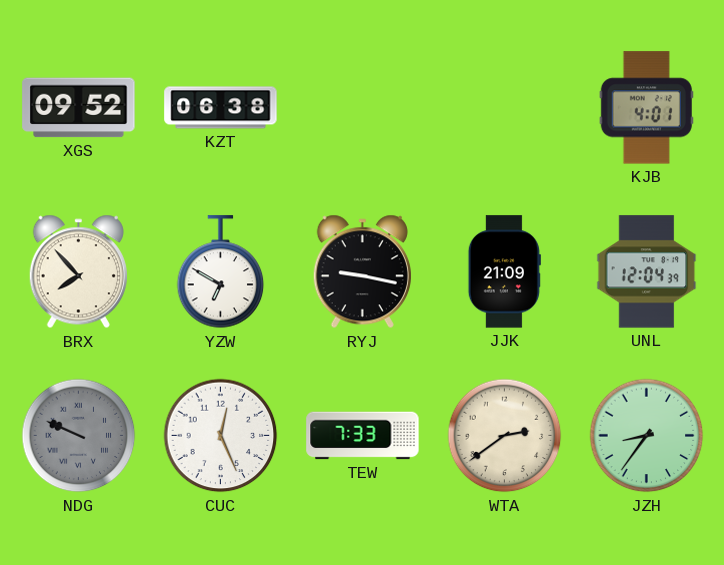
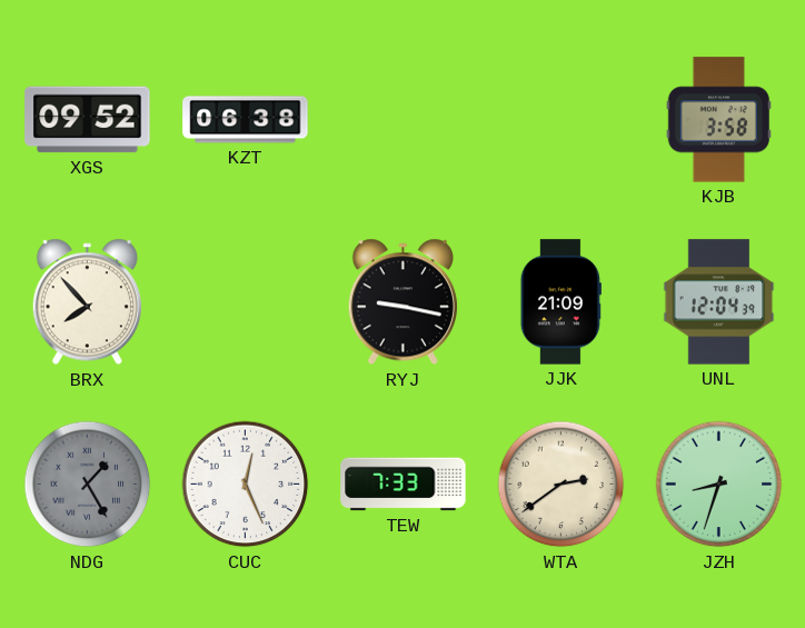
KJB: 4:01 -> 3:58 (718, 120)
YZW: 6:50 -> none (221, 272)
NDG: 9:49 -> 1:25 (88, 485)
JZH: 8:36 -> 8:33 (719, 485)
